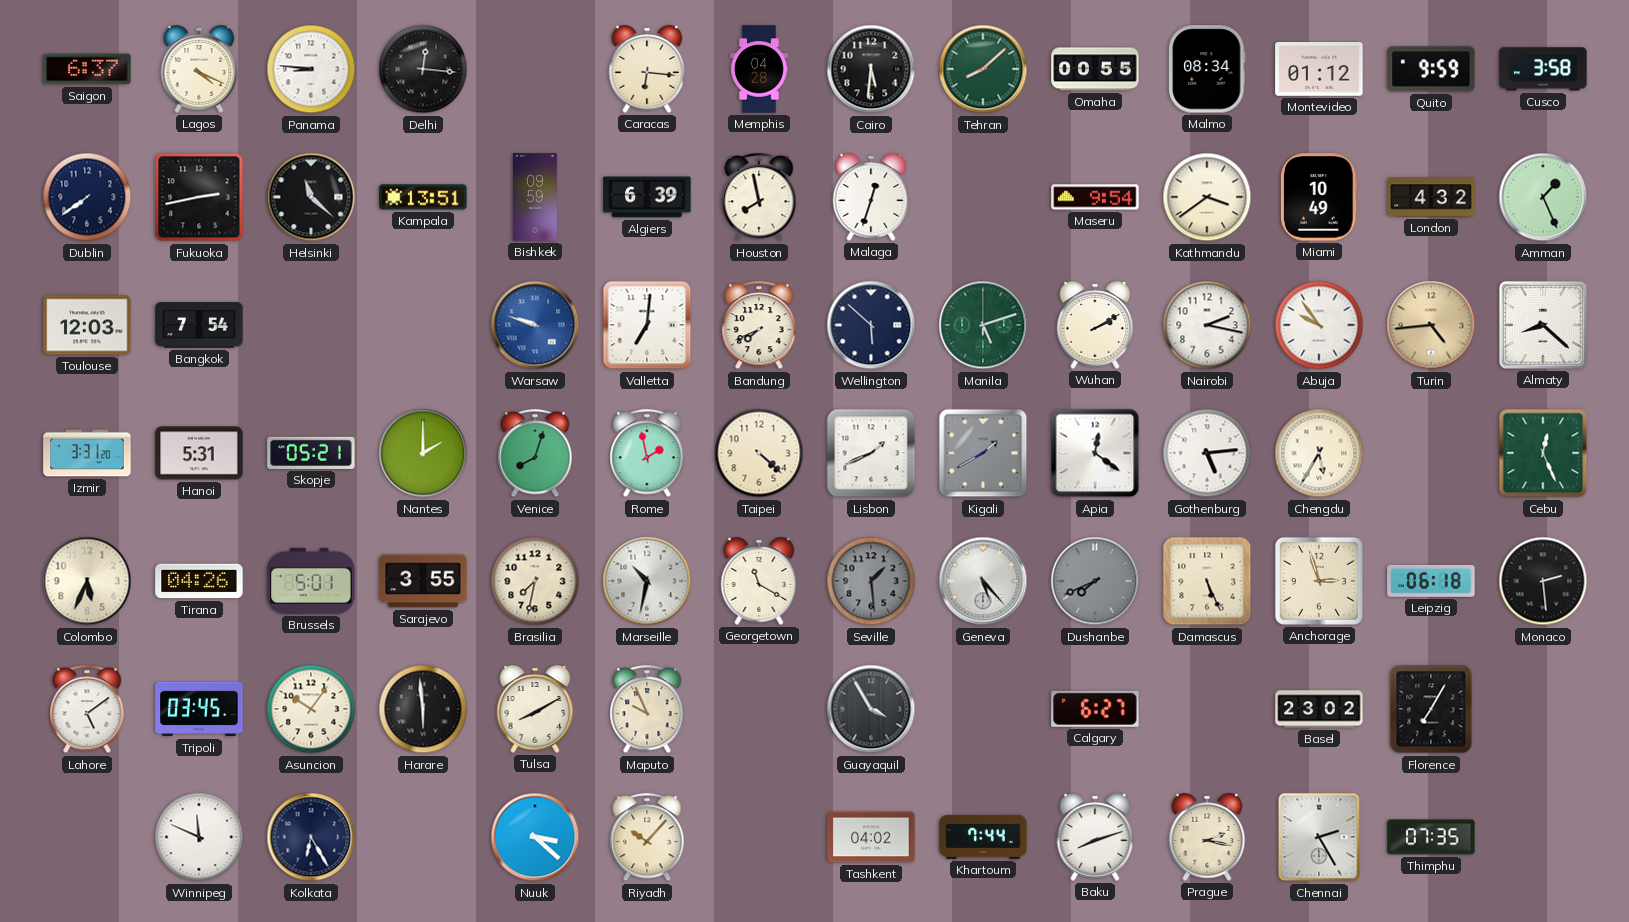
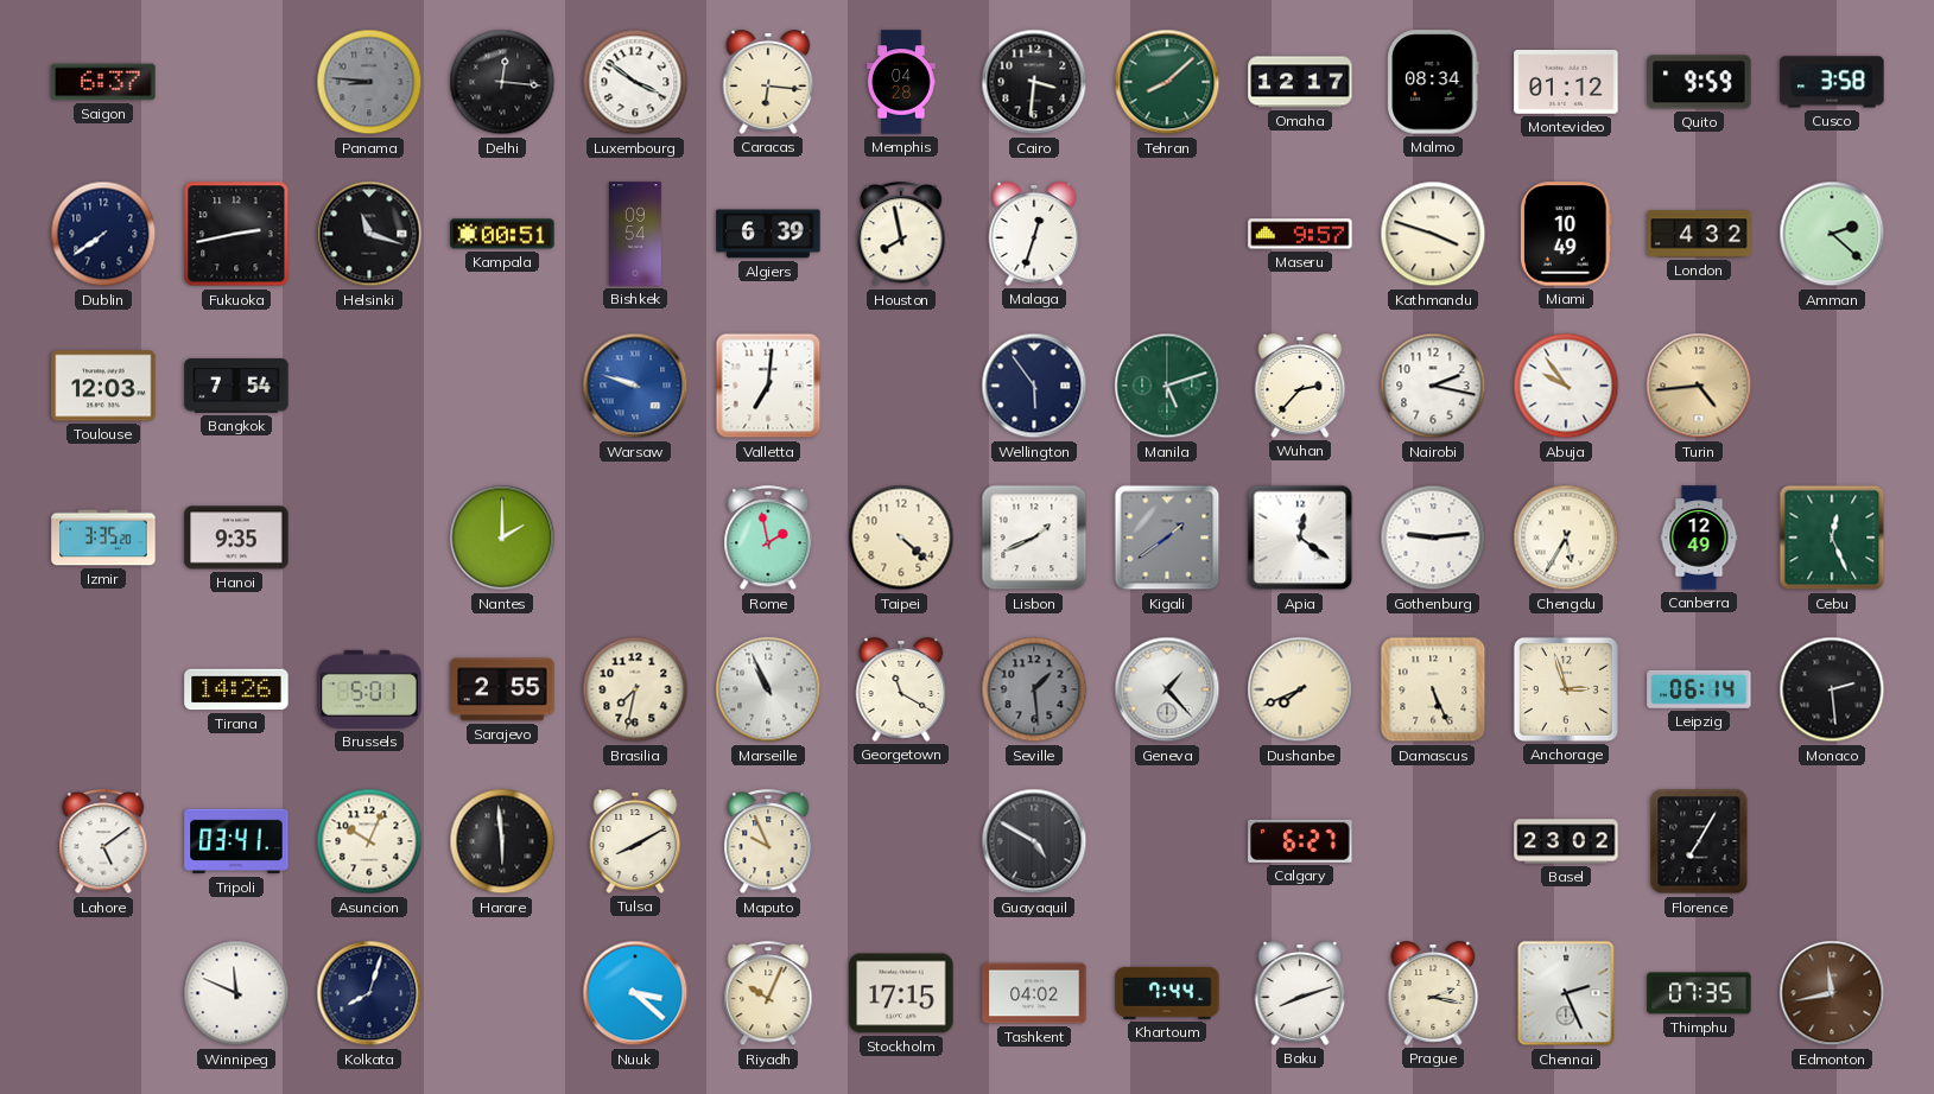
Lagos: 4:19 -> none (199, 69)
Panama dial: white -> grey (369, 82)
Luxembourg: none -> 3:51 (635, 82)
Cairo: 5:31 -> 3:31 (1034, 82)
Omaha: 00:55 -> 12:17 (1300, 82)
Helsinki: 11:22 -> 11:18 (369, 234)
Kampala: 13:51 -> 00:51 (502, 234)
Bishkek: 09:59 -> 09:54 (635, 234)
Maseru: 9:54 -> 9:57 (1300, 234)
Kathmandu: 3:39 -> 3:48 (1433, 234)
Amman: 1:26 -> 2:22 (1832, 234)
Bandung: 7:41 -> none (759, 326)
Wellington: 5:52 -> 5:54 (1034, 386)
Wuhan: 2:10 -> 2:37 (1300, 386)
Almaty: 8:22 -> none (1543, 325)
Izmir: 3:31 -> 3:35 (103, 538)
Hanoi: 5:31 -> 9:35 (236, 538)
Skopje: 05:21 -> none (311, 453)
Venice: 8:03 -> none (535, 454)
Kigali: 1:40 -> 1:39 (1167, 538)
Gothenburg: 5:14 -> 9:14 (1433, 538)
Canberra: none -> 12:49 (1699, 538)
Colombo: 5:34 -> none (87, 581)
Tirana: 04:26 -> 14:26 (236, 689)
Sarajevo: 3:55 -> 2:55 (502, 689)
Marseille: 10:32 -> 10:56 (768, 689)
Geneva: 5:23 -> 1:23 (1167, 689)
Dushanbe dial: grey -> cream (1300, 689)
Leipzig: 06:18 -> 06:14 (1699, 689)
Tripoli: 03:45 -> 03:41 (236, 841)
Asuncion: 10:06 -> 10:04 (369, 841)
Guayaquil: 3:55 -> 4:50 (1034, 841)
Kolkata: 6:25 -> 8:03 (369, 993)
Riyadh: 10:07 -> 10:04 (768, 994)
Stockholm: none -> 17:15 (901, 993)
Chennai: 2:25 -> 2:26 (1566, 993)
Edmonton: none -> 11:43 (1832, 993)
